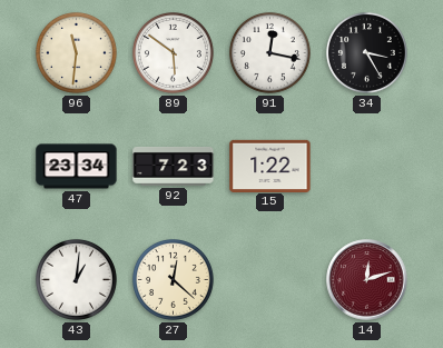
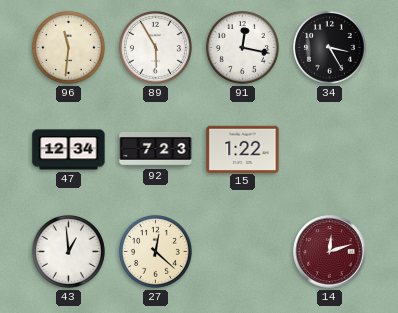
89: 5:51 -> 5:55 (155, 47)
47: 23:34 -> 12:34 (69, 150)
43: 1:01 -> 12:59 (68, 251)
